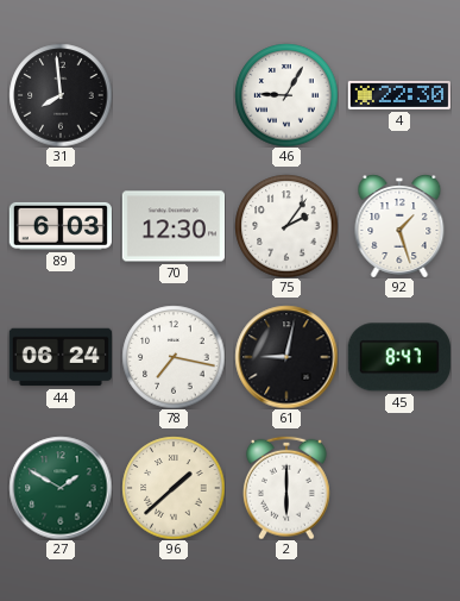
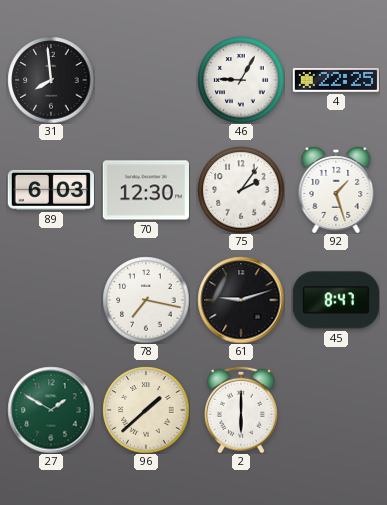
4: 22:30 -> 22:25 (335, 80)
44: 06:24 -> none (59, 357)
61: 9:02 -> 9:12 (241, 300)
